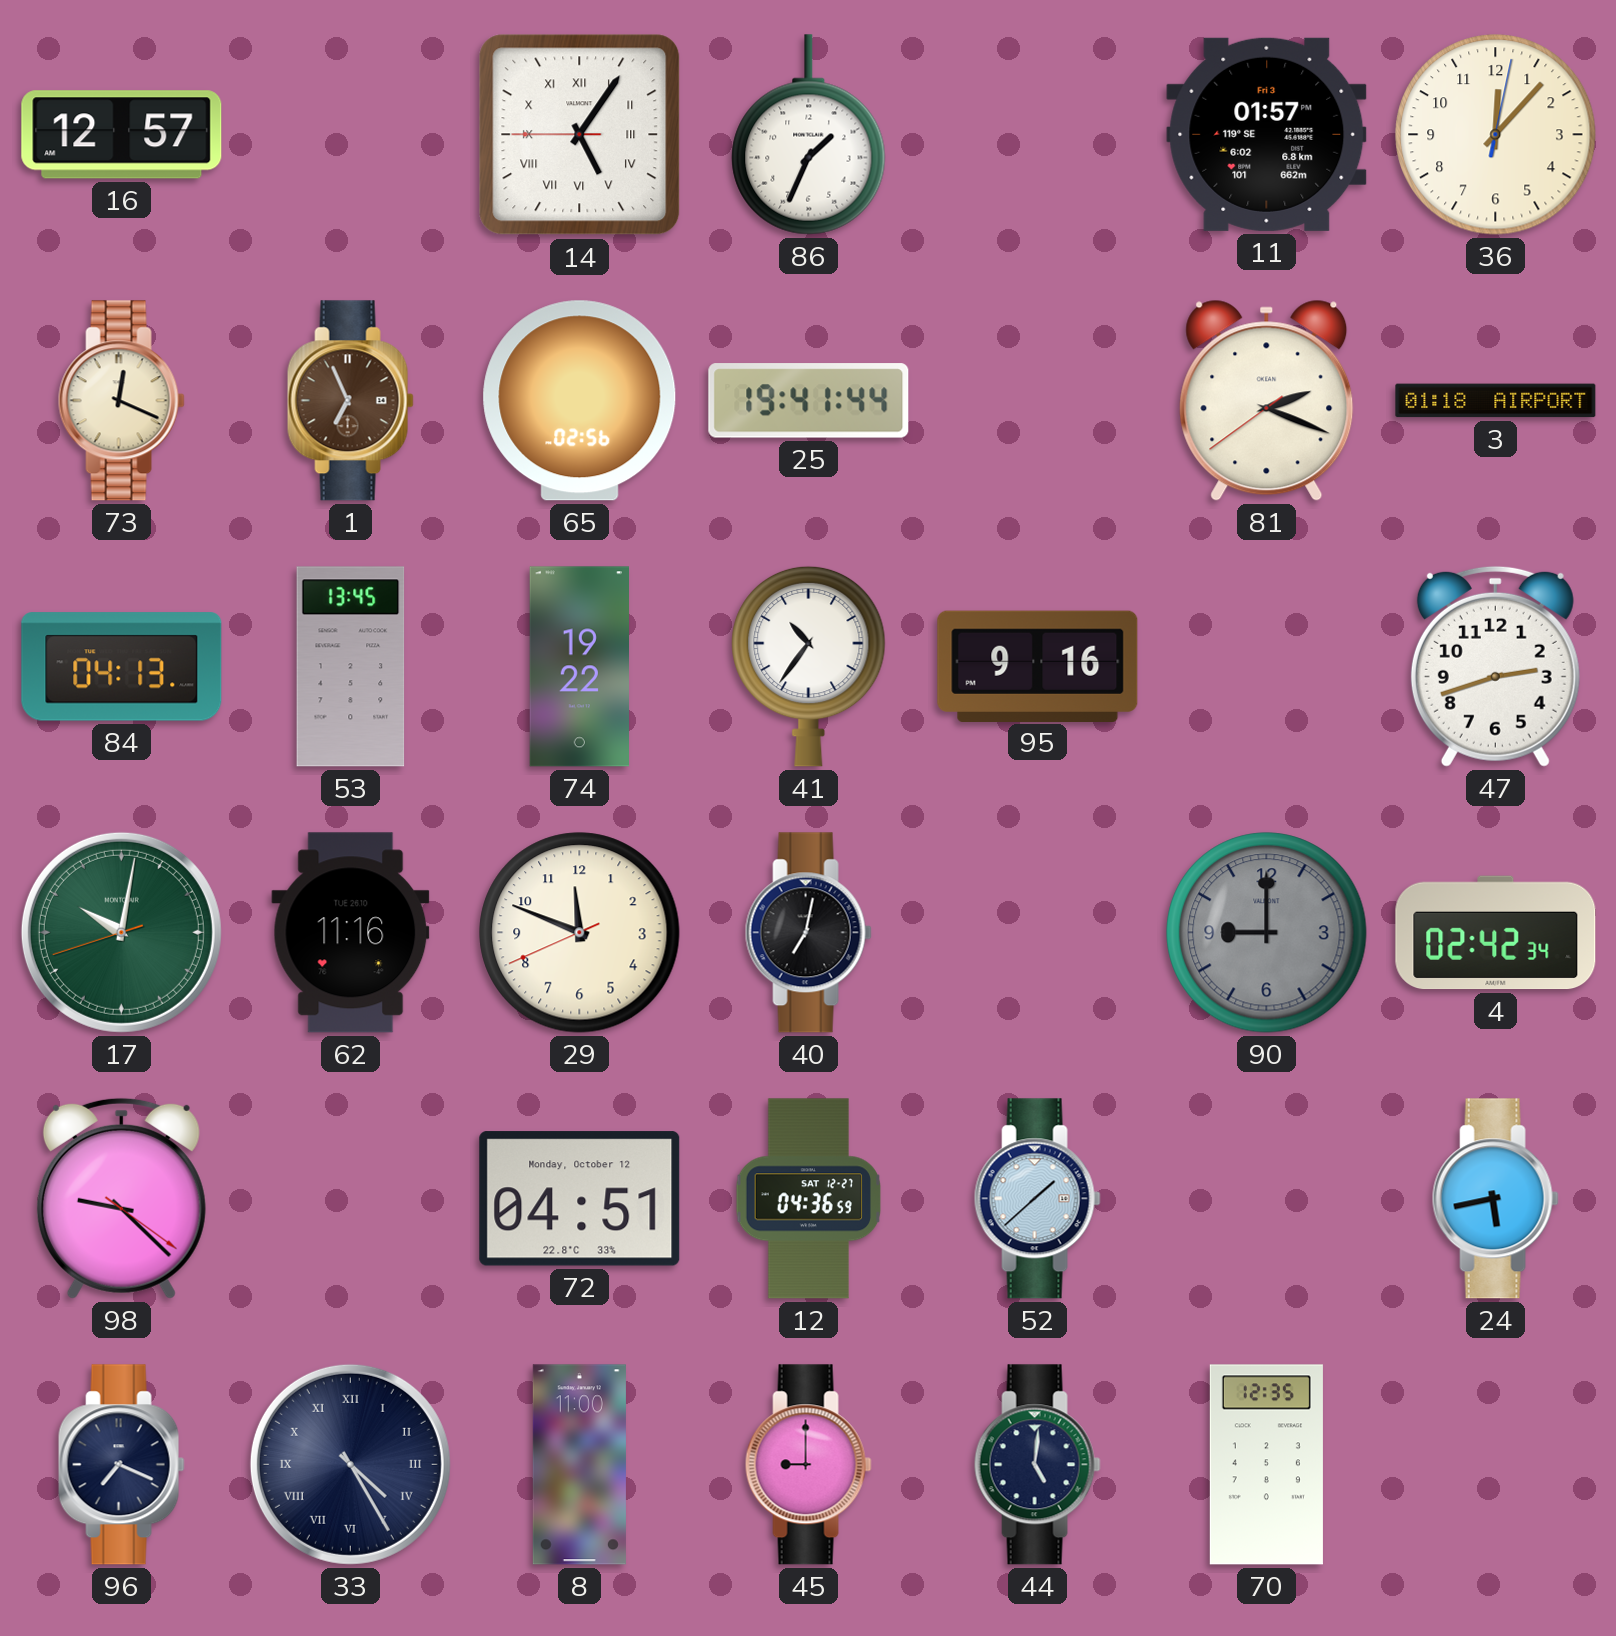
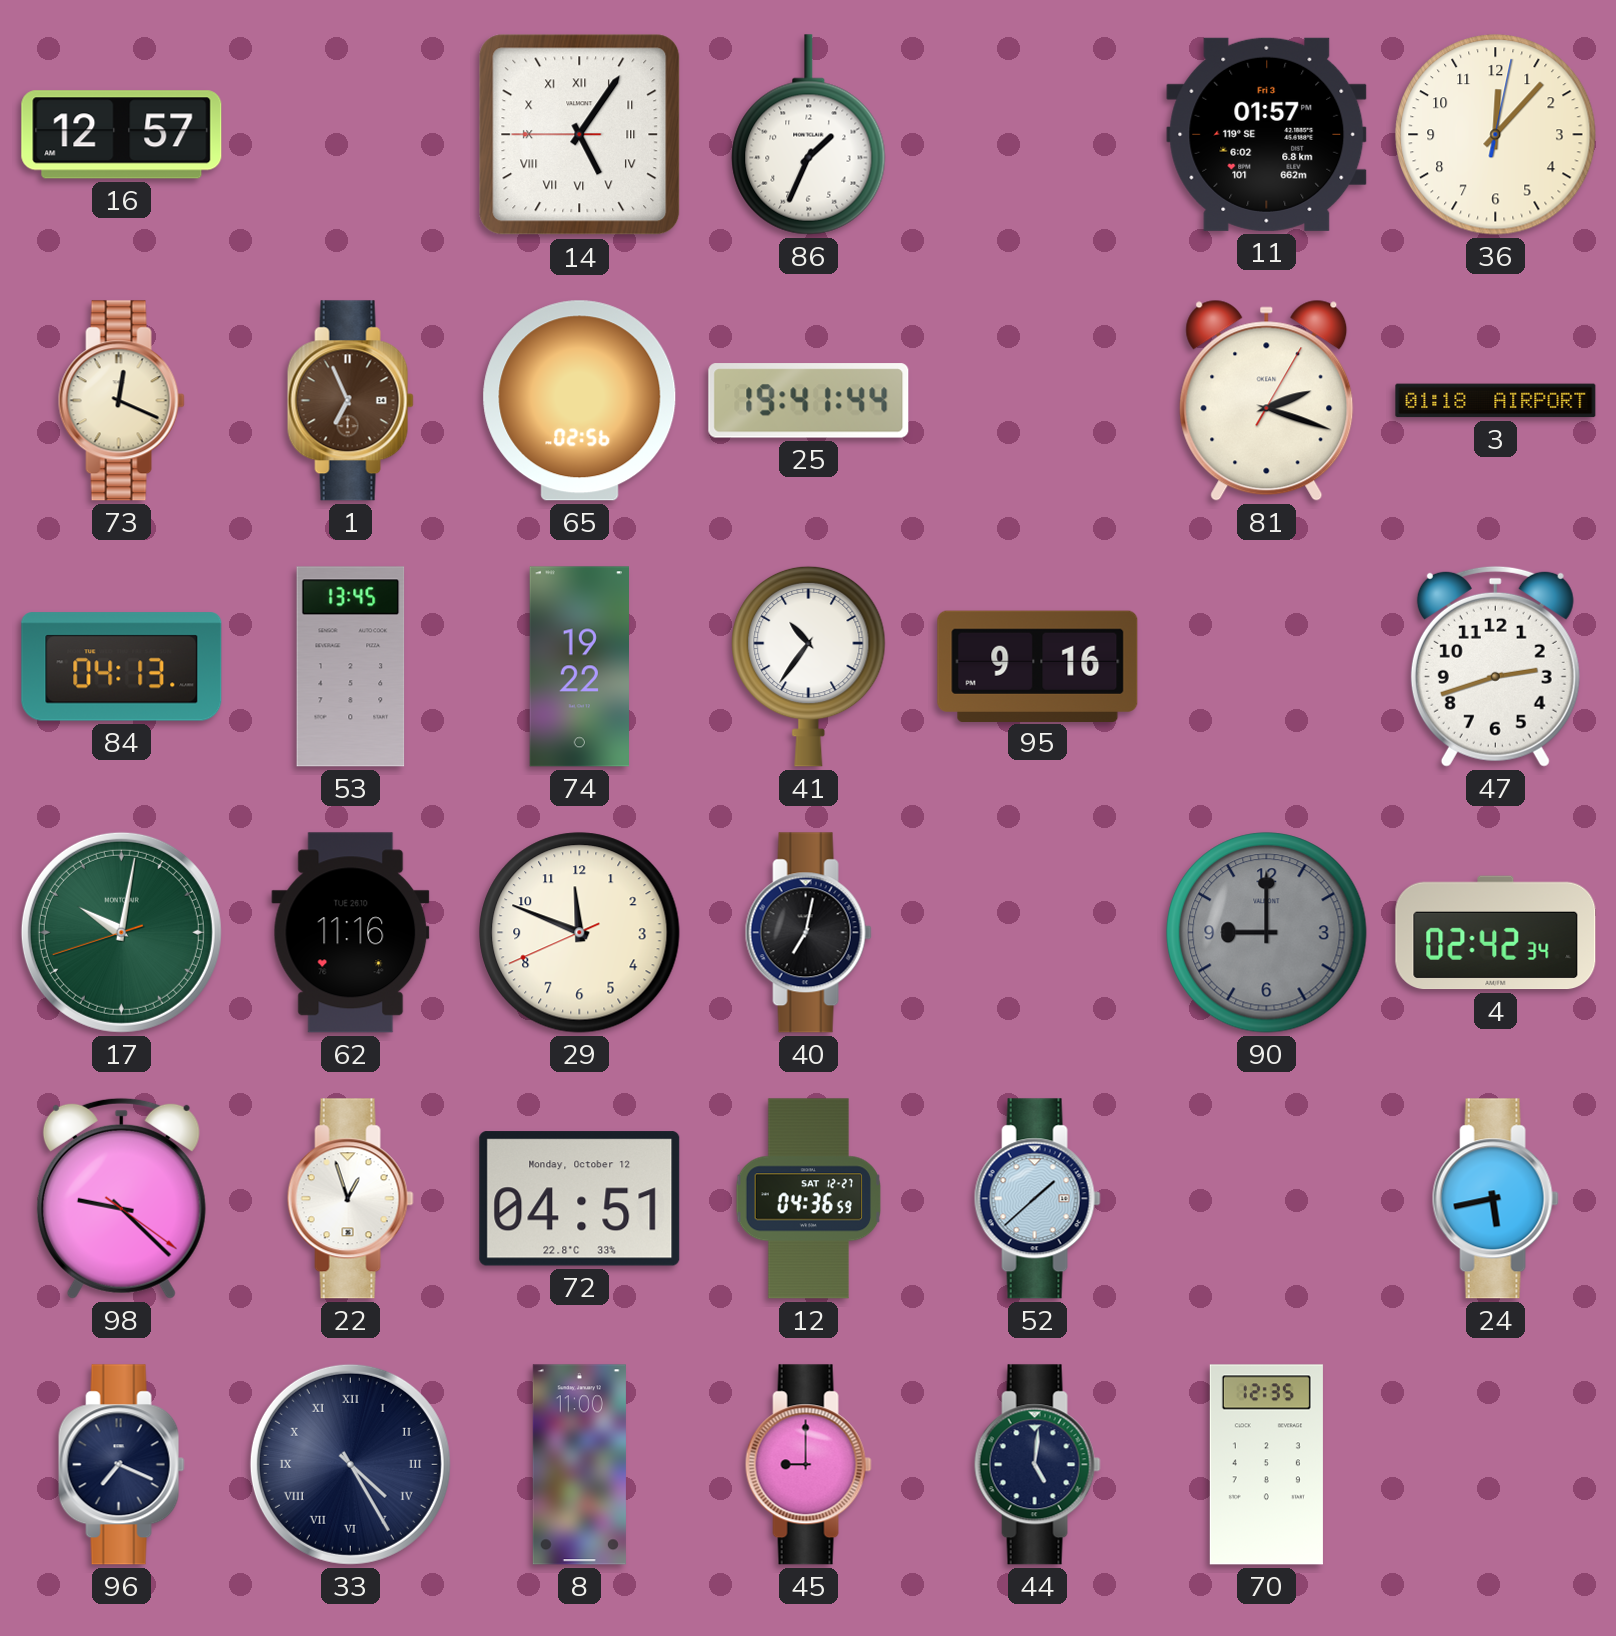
81: 2:18:39 -> 2:18:05 (1267, 400)
22: none -> 12:57 (350, 1199)
